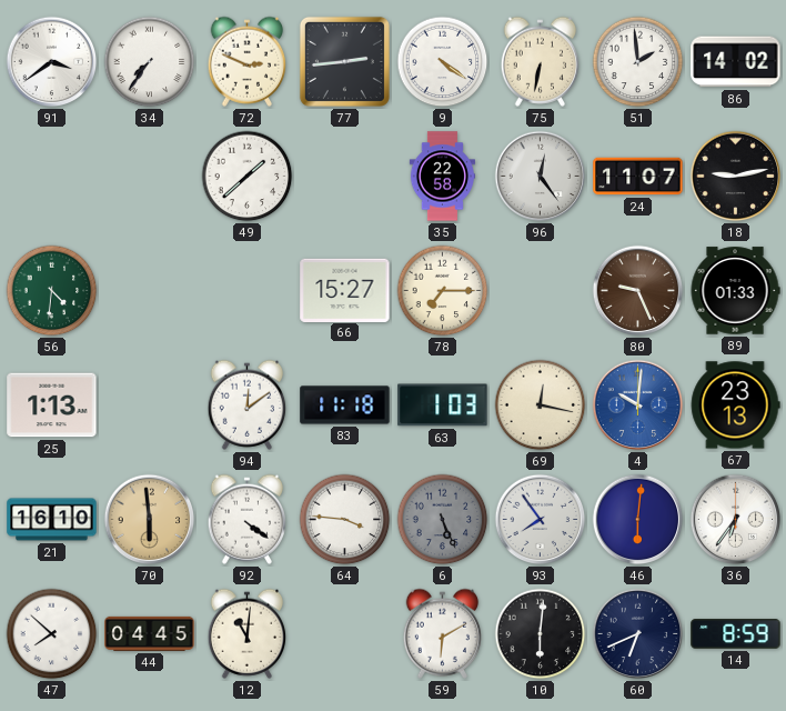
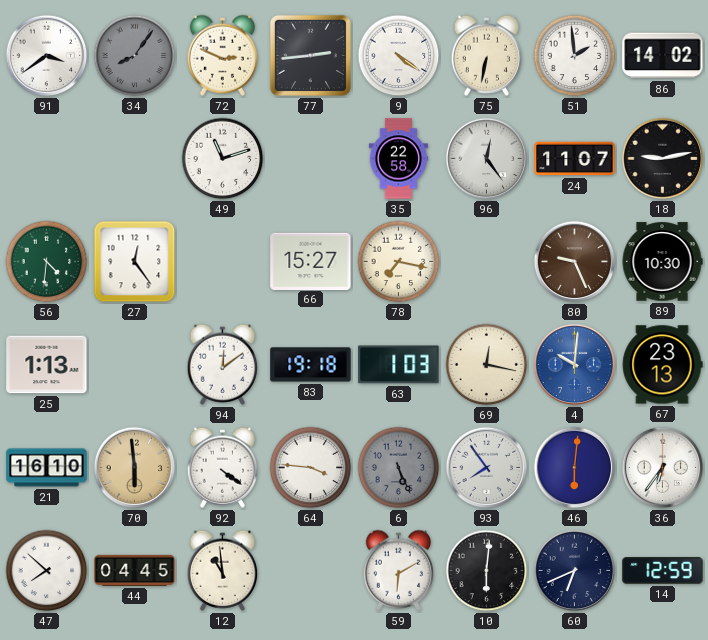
34: 7:36 -> 8:06 (135, 56)
34 dial: white -> grey (135, 56)
49: 1:38 -> 11:12 (223, 159)
27: none -> 12:24 (135, 262)
78: 7:15 -> 7:17 (399, 262)
89: 01:33 -> 10:30 (662, 262)
83: 11:18 -> 19:18 (311, 365)
12: 11:01 -> 10:59 (223, 570)
14: 8:59 -> 12:59 (663, 571)
